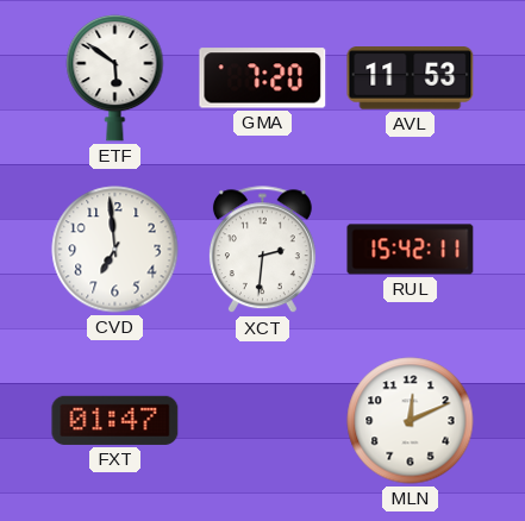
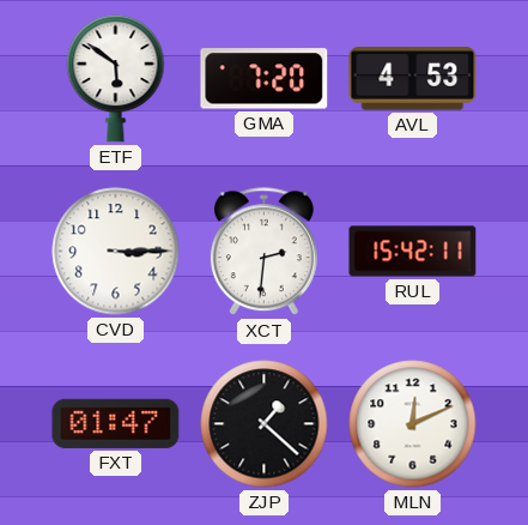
AVL: 11:53 -> 4:53 (413, 79)
CVD: 6:59 -> 3:15 (116, 252)
ZJP: none -> 1:22 (265, 424)
